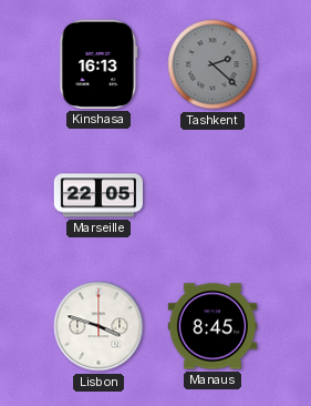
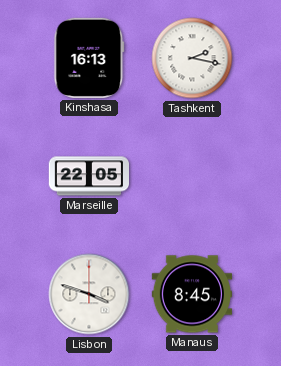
Tashkent: 2:22 -> 2:17 (192, 58)
Tashkent dial: grey -> white (192, 58)
